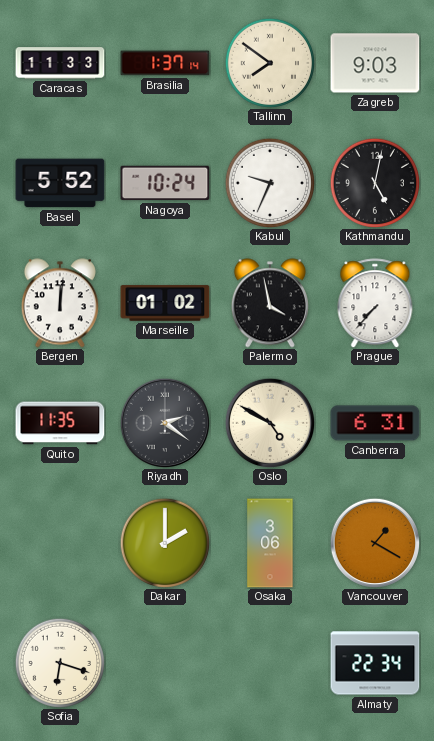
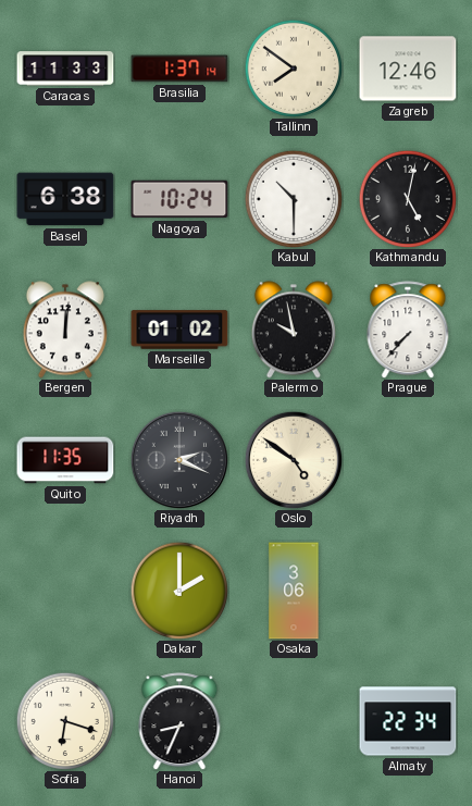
Zagreb: 9:03 -> 12:46 (408, 69)
Basel: 5:52 -> 6:38 (65, 199)
Kabul: 9:34 -> 10:30 (293, 198)
Palermo: 3:58 -> 9:58 (294, 330)
Riyadh: 2:21 -> 2:19 (178, 459)
Oslo: 4:50 -> 4:51 (293, 459)
Canberra: 6:31 -> none (375, 423)
Vancouver: 1:20 -> none (374, 542)
Hanoi: none -> 8:34 (179, 721)
